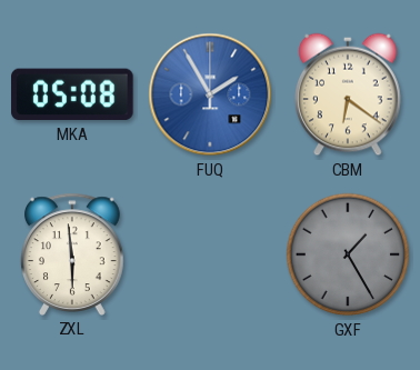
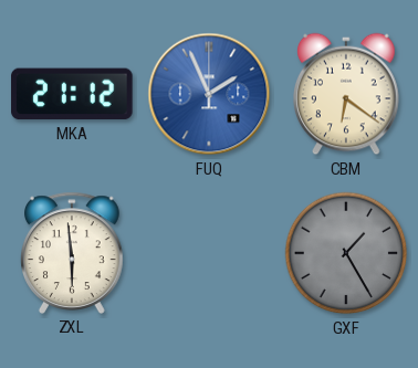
MKA: 05:08 -> 21:12 (72, 94)
FUQ: 1:55 -> 1:56 (209, 94)
